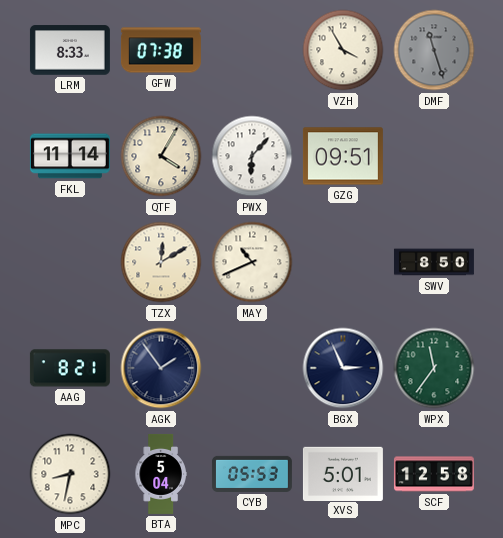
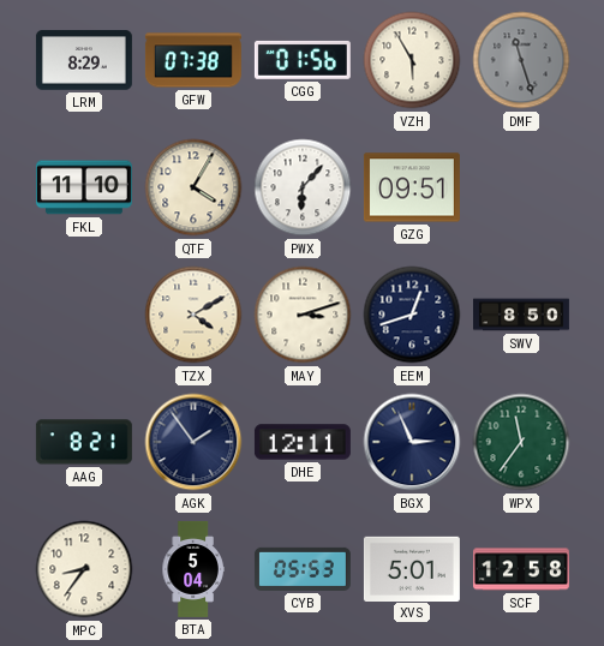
LRM: 8:33 -> 8:29 (84, 60)
CGG: none -> 01:56 (303, 60)
VZH: 3:55 -> 5:55 (412, 60)
FKL: 11:14 -> 11:10 (84, 187)
TZX: 12:10 -> 4:10 (193, 315)
MAY: 10:41 -> 3:12 (303, 315)
EEM: none -> 12:42 (412, 315)
DHE: none -> 12:11 (303, 442)
MPC: 8:32 -> 8:36 (84, 569)
